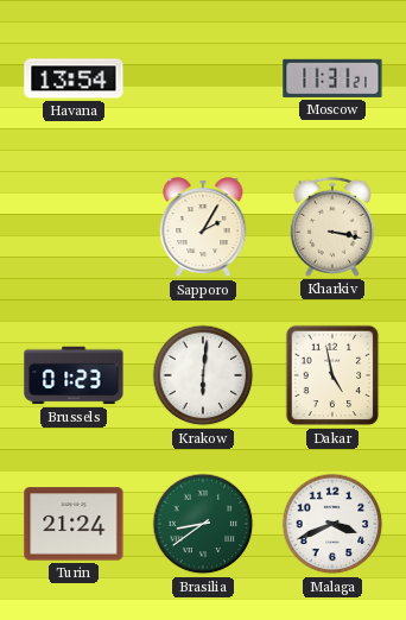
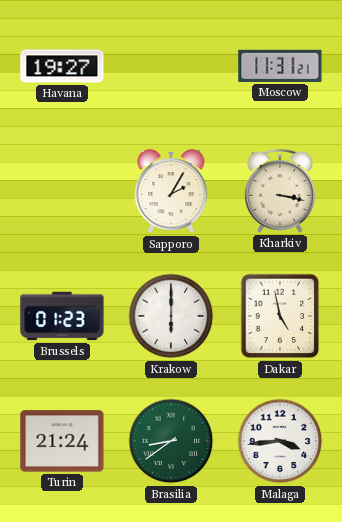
Havana: 13:54 -> 19:27 (62, 66)
Krakow: 6:01 -> 6:00 (171, 316)
Malaga: 3:41 -> 3:44 (280, 441)
